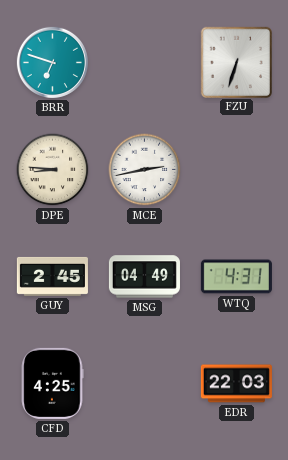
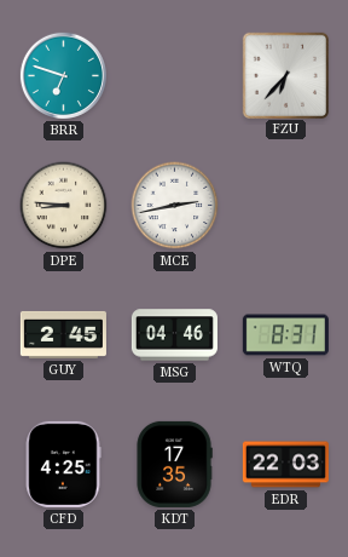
FZU: 6:33 -> 6:37 (285, 75)
MSG: 04:49 -> 04:46 (174, 335)
WTQ: 4:31 -> 8:31 (285, 335)
KDT: none -> 17:35 (174, 464)
